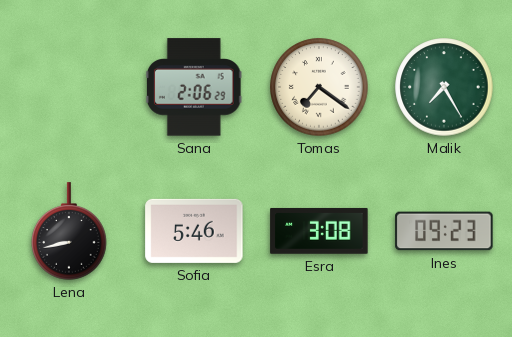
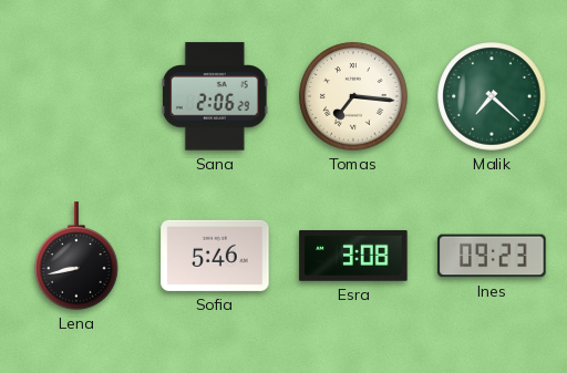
Tomas: 7:21 -> 7:16 (353, 96)
Malik: 7:25 -> 7:22 (492, 96)
